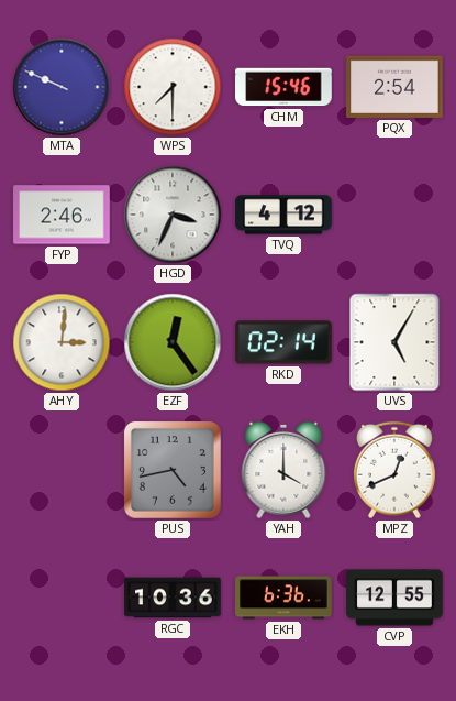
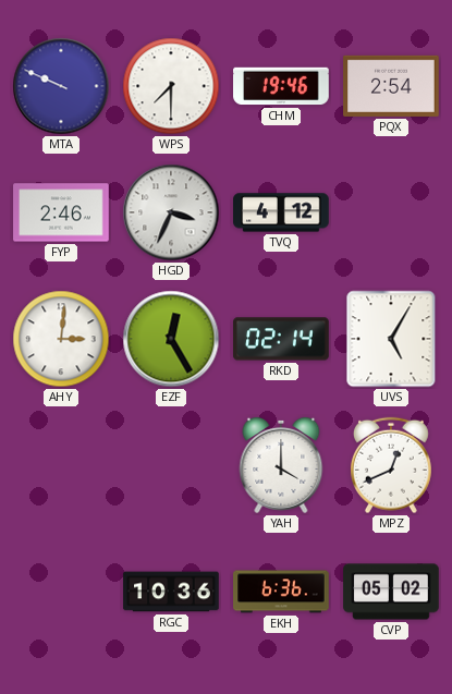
CHM: 15:46 -> 19:46 (281, 86)
EZF: 12:24 -> 12:25 (171, 339)
PUS: 4:43 -> none (173, 470)
CVP: 12:55 -> 05:02 (391, 592)
